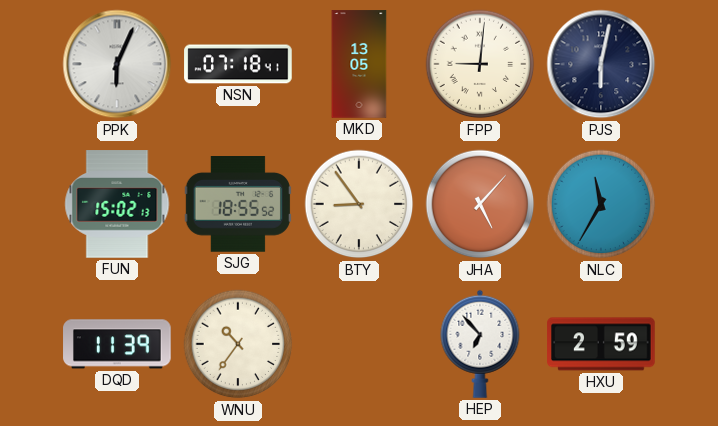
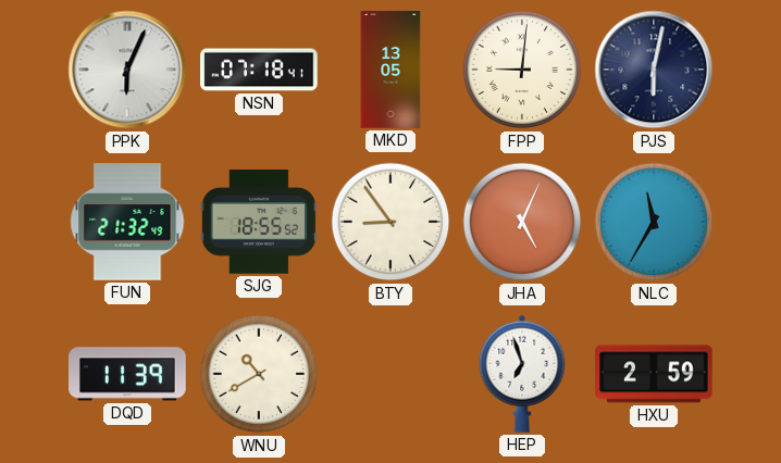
FUN: 15:02 -> 21:32 (127, 222)
JHA: 5:07 -> 5:04 (522, 222)
WNU: 10:36 -> 10:40 (259, 374)
HEP: 6:53 -> 6:57 (522, 374)
